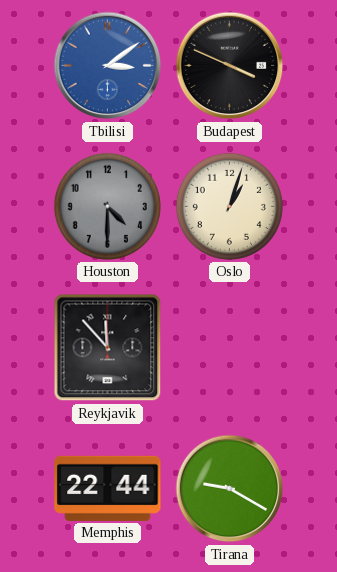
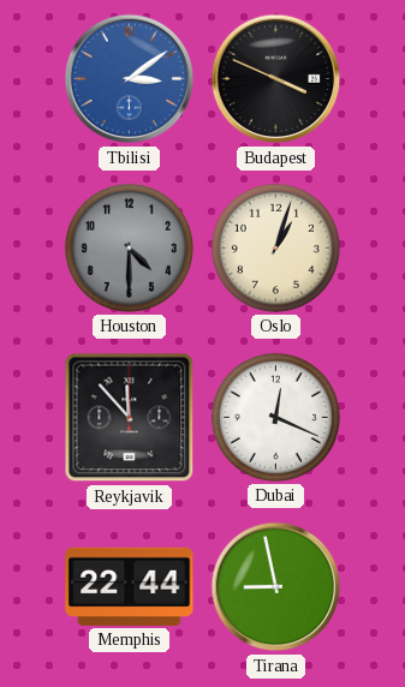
Dubai: none -> 12:19 (275, 417)
Tirana: 9:20 -> 8:58 (276, 587)
